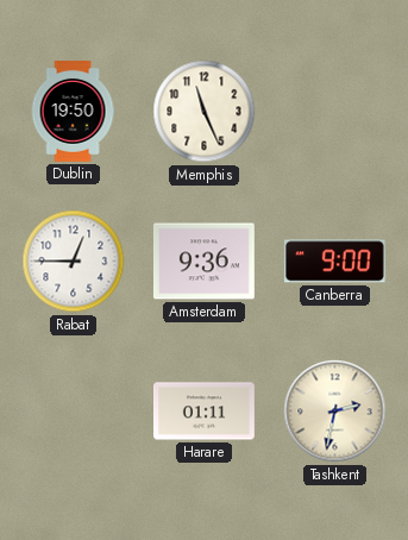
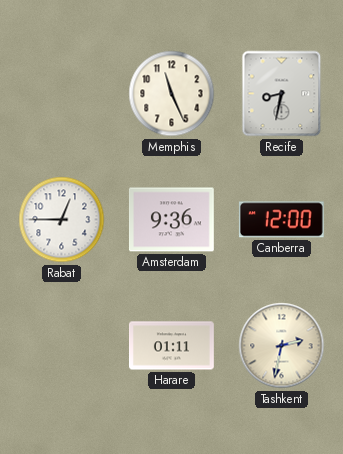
Dublin: 19:50 -> none (73, 112)
Recife: none -> 8:32 (282, 94)
Canberra: 9:00 -> 12:00 (281, 220)
